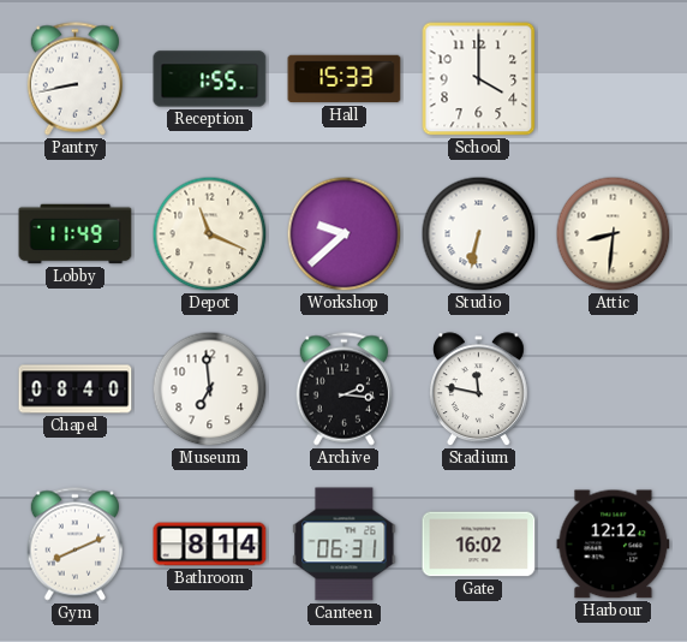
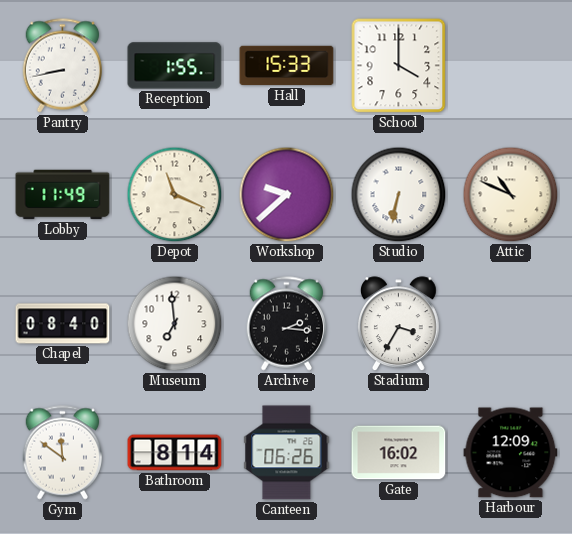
Attic: 8:31 -> 10:49 (511, 195)
Stadium: 11:47 -> 3:35 (398, 324)
Gym: 8:11 -> 11:51 (62, 453)
Canteen: 06:31 -> 06:26 (287, 453)
Harbour: 12:12 -> 12:09 (511, 453)
